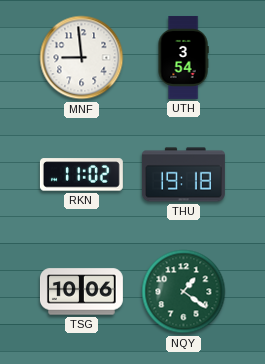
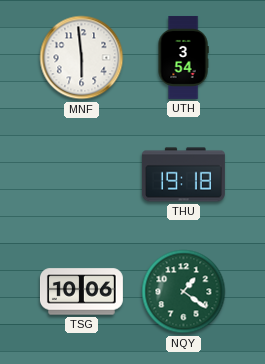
MNF: 8:59 -> 5:59 (82, 58)
RKN: 11:02 -> none (81, 175)
